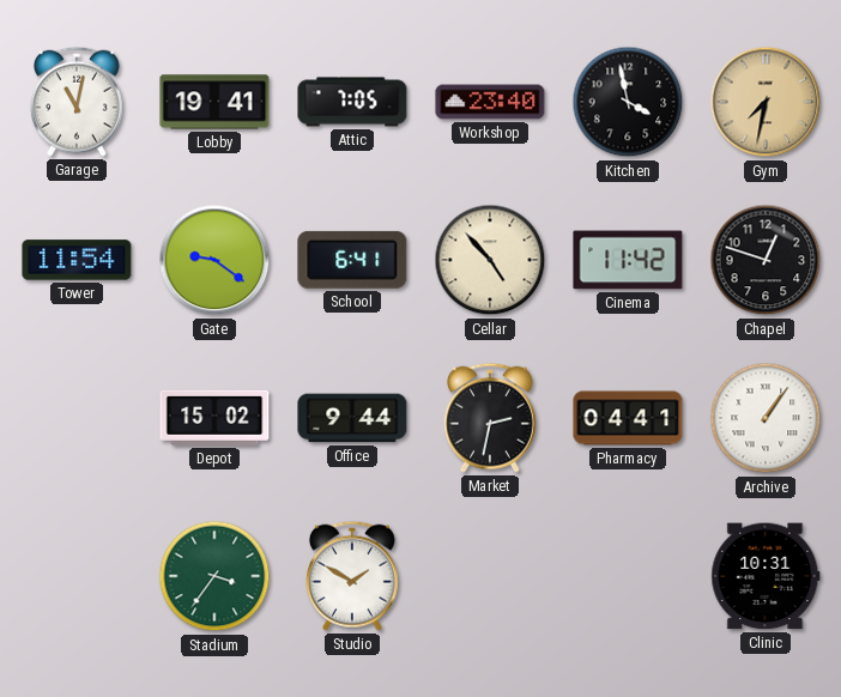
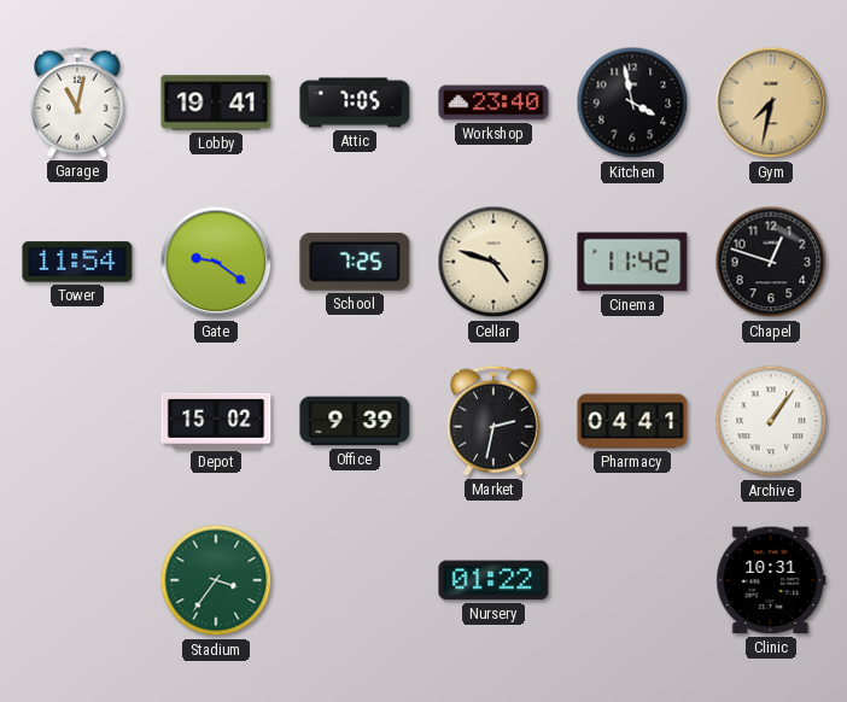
School: 6:41 -> 7:25 (355, 262)
Cellar: 4:53 -> 4:48 (493, 262)
Office: 9:44 -> 9:39 (355, 421)
Studio: 1:50 -> none (352, 576)
Nursery: none -> 01:22 (493, 580)
